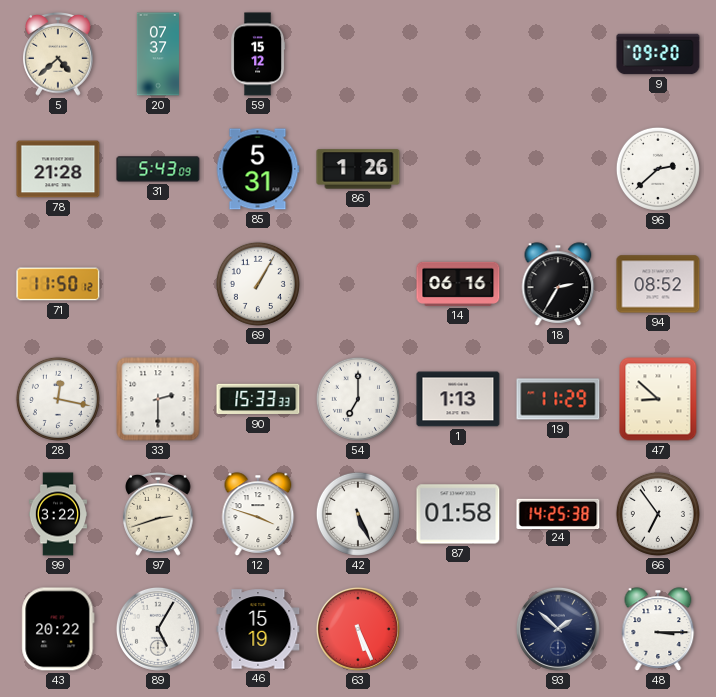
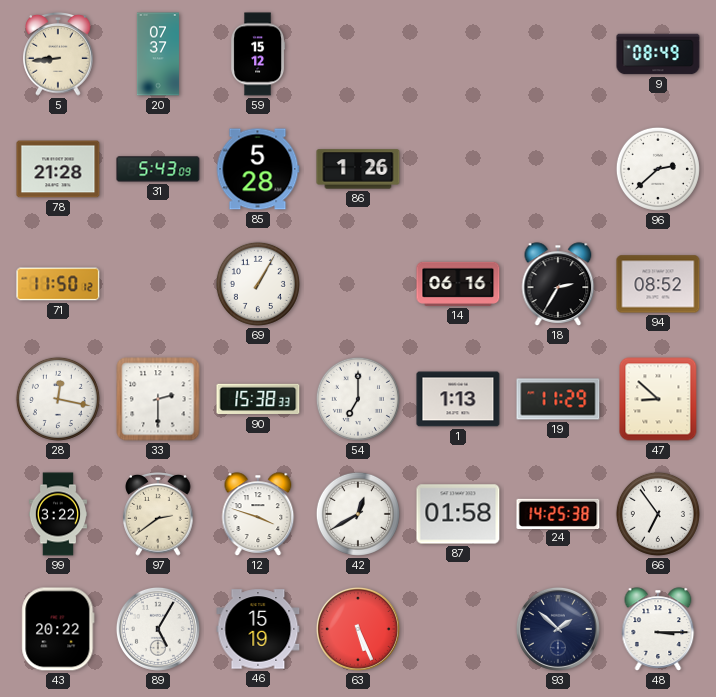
5: 4:38 -> 8:44 (58, 55)
9: 09:20 -> 08:49 (658, 54)
85: 5:31 -> 5:28 (258, 169)
90: 15:33 -> 15:38 (258, 399)
97: 2:42 -> 2:39 (158, 515)
42: 5:26 -> 12:40 (358, 514)
